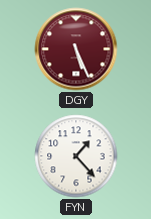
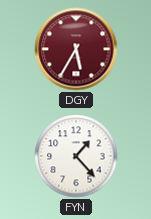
DGY: 5:26 -> 5:35 (76, 49)
